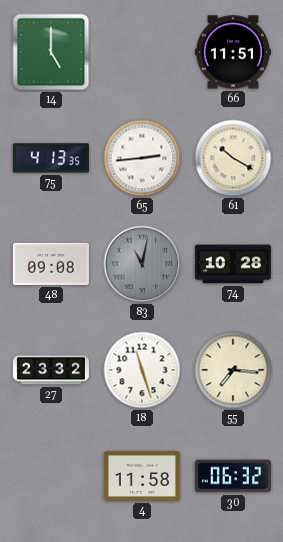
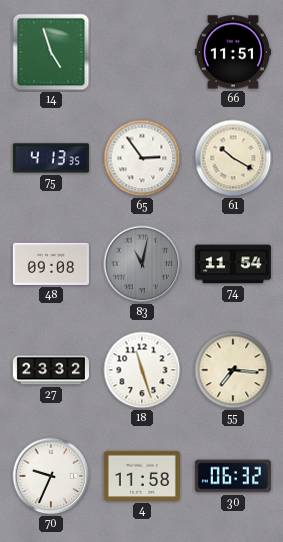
14: 5:00 -> 4:57 (51, 52)
65: 2:44 -> 2:54 (142, 158)
74: 10:28 -> 11:54 (233, 264)
70: none -> 9:34 (51, 476)
